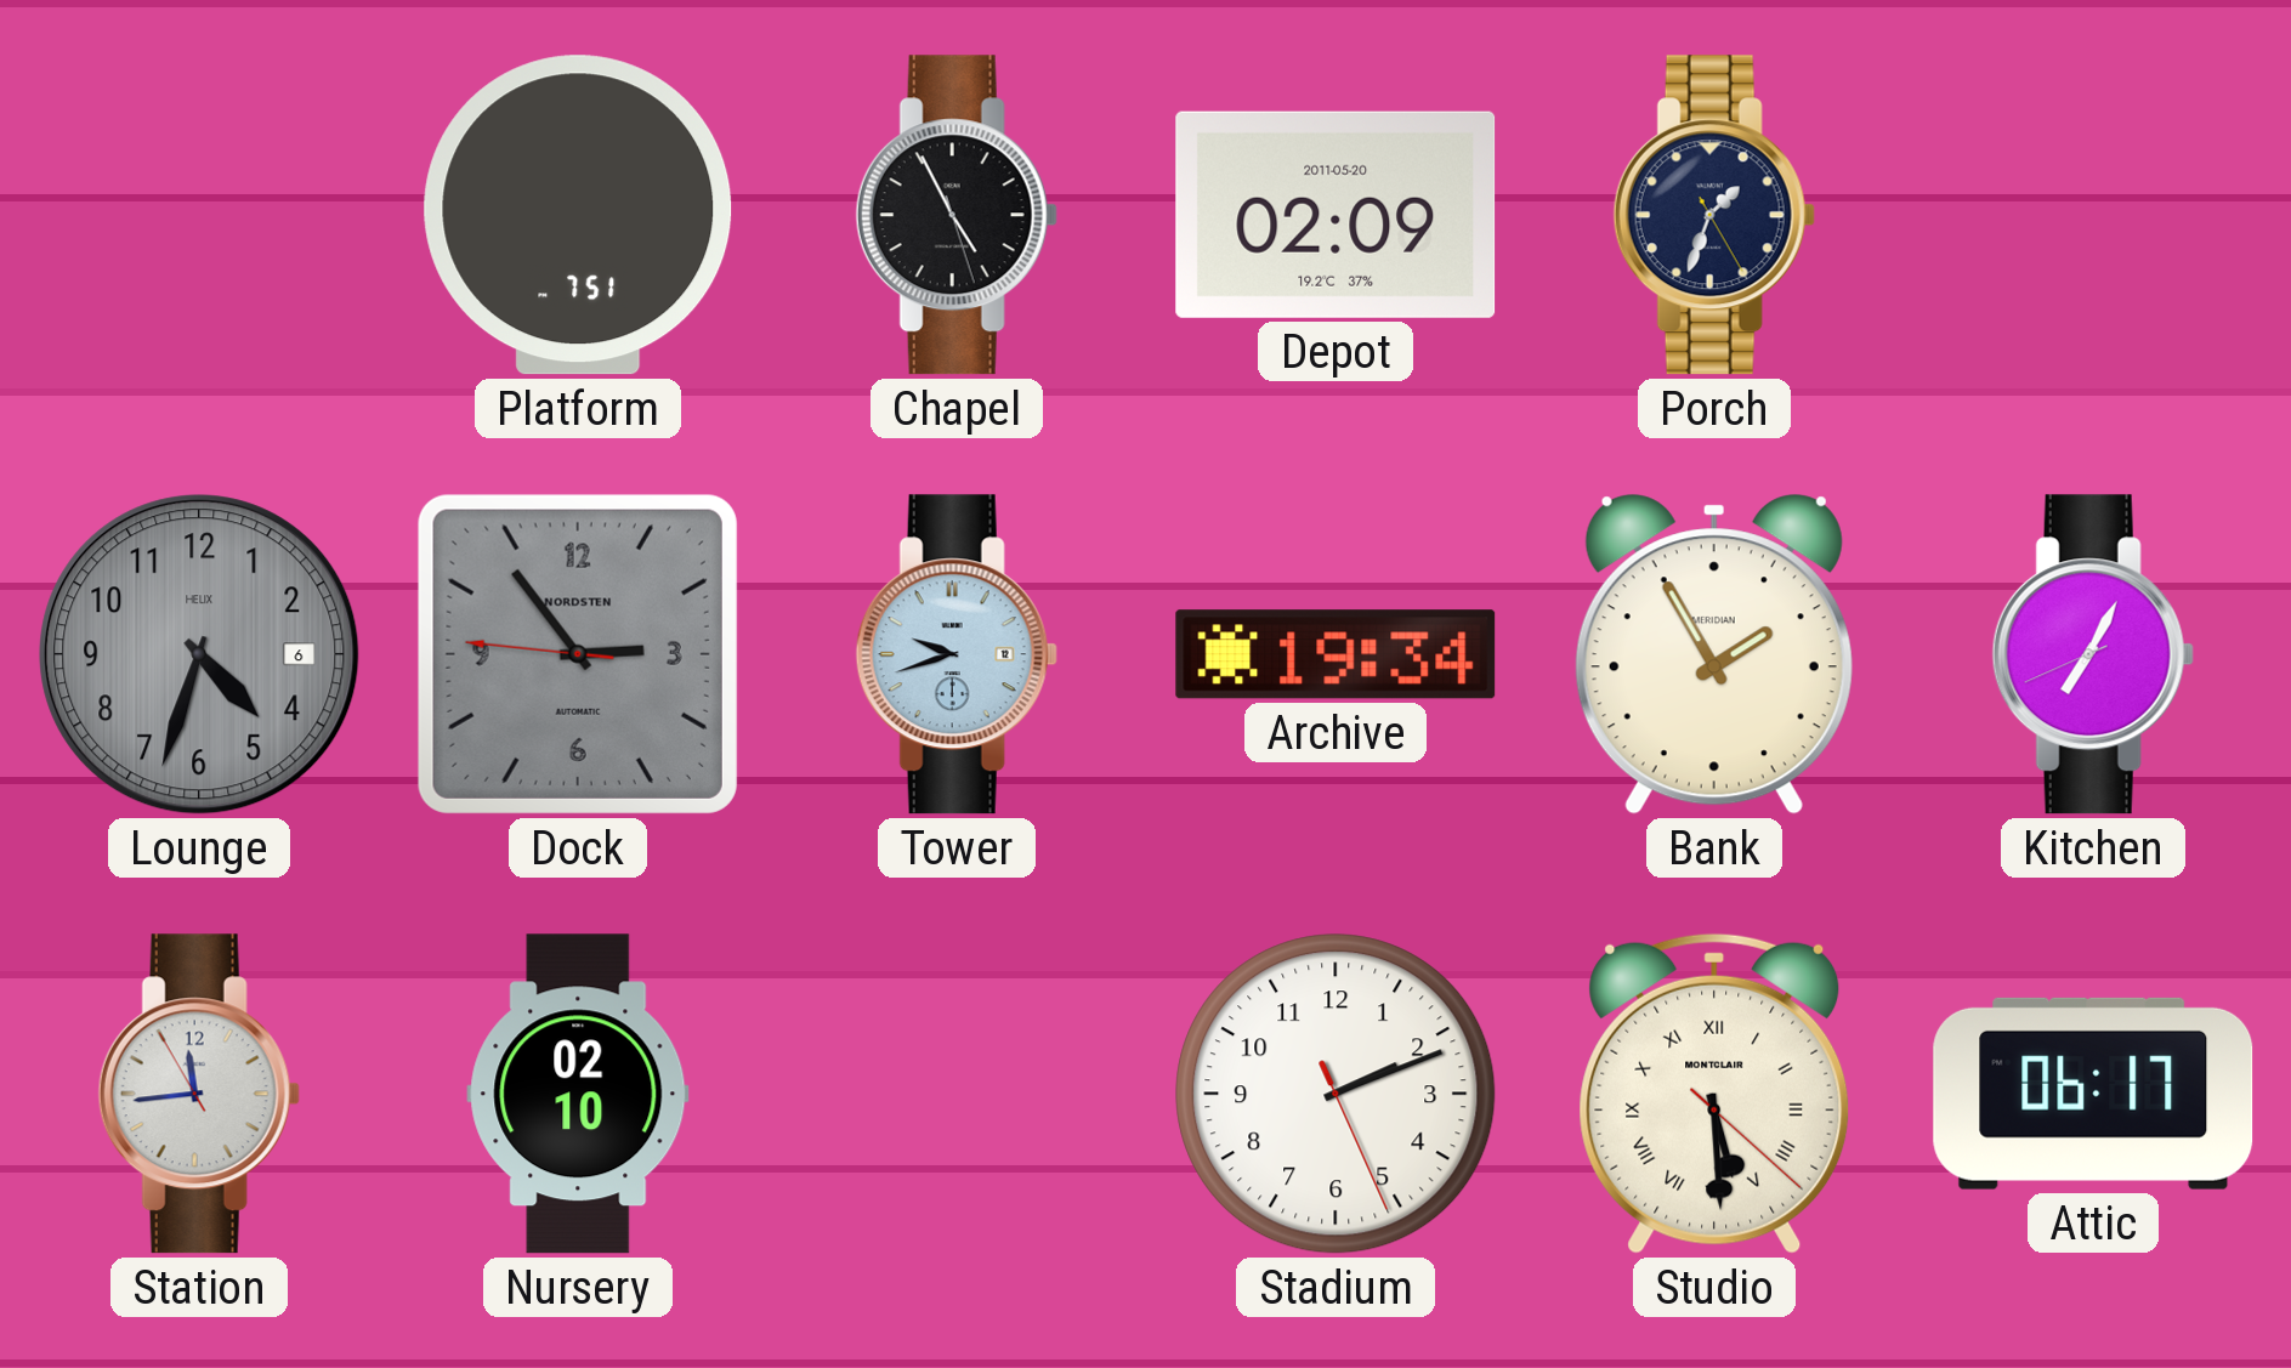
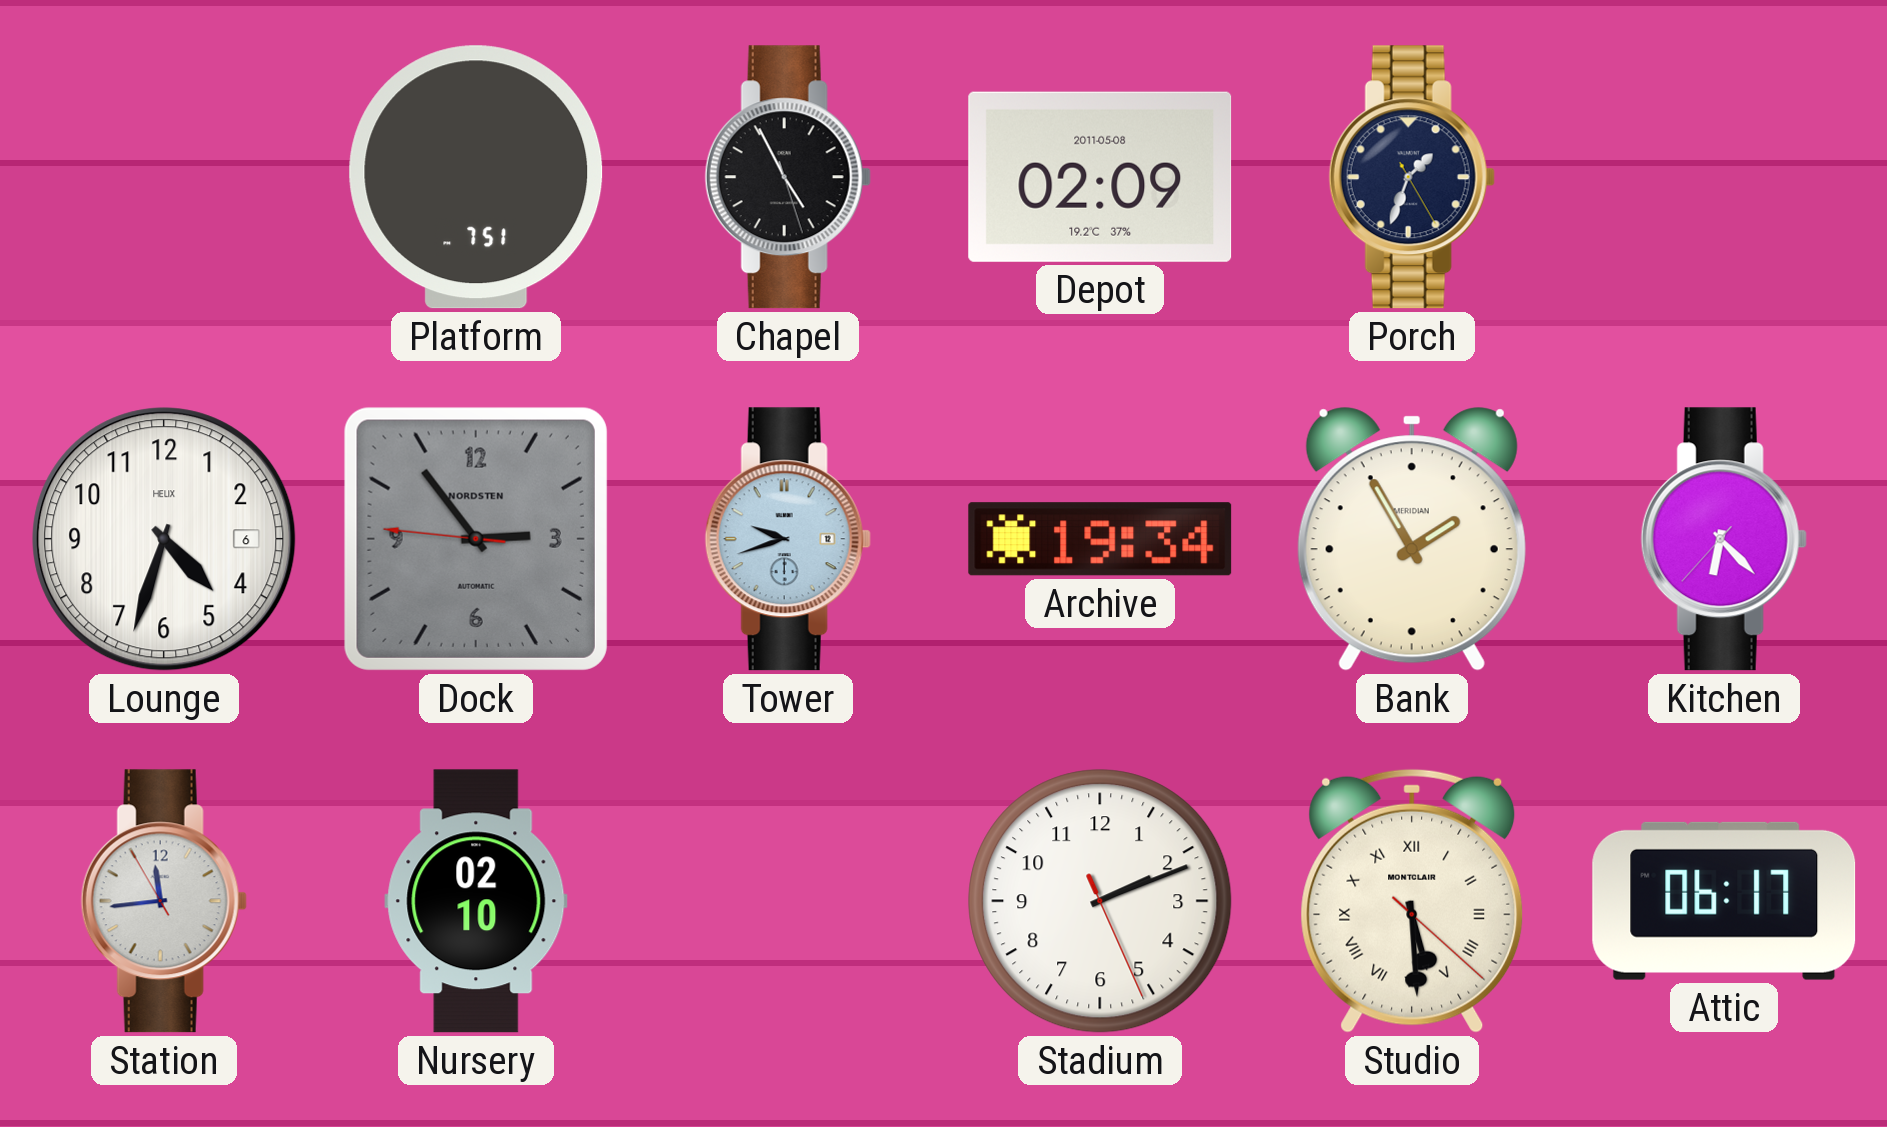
Depot date: 2011-05-20 -> 2011-05-08 (1100, 177)
Lounge dial: grey -> white (164, 539)
Kitchen: 7:04 -> 6:22 (1724, 539)
